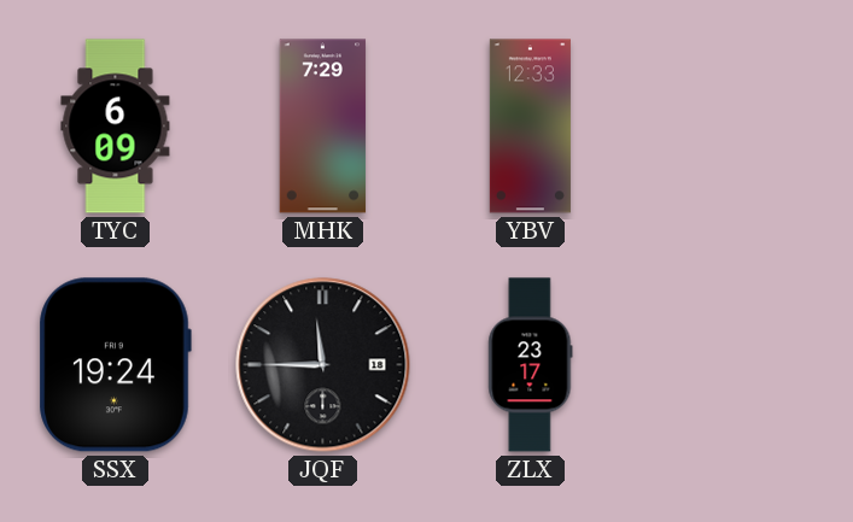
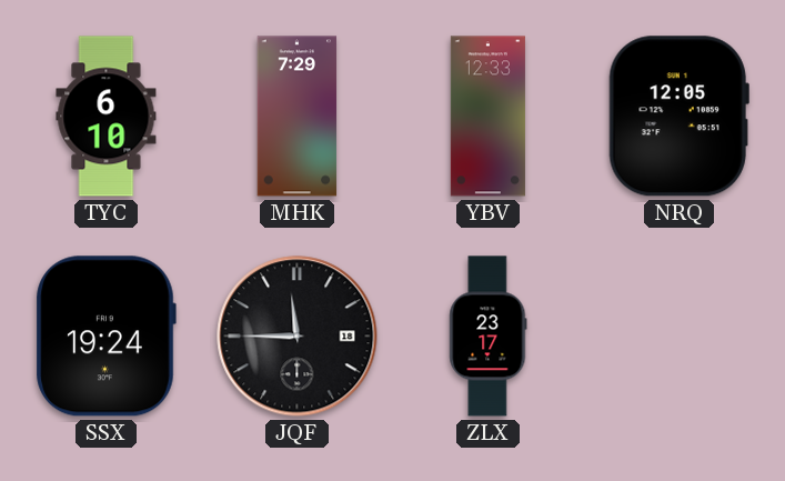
TYC: 6:09 -> 6:10 (107, 117)
NRQ: none -> 12:05 (678, 117)
